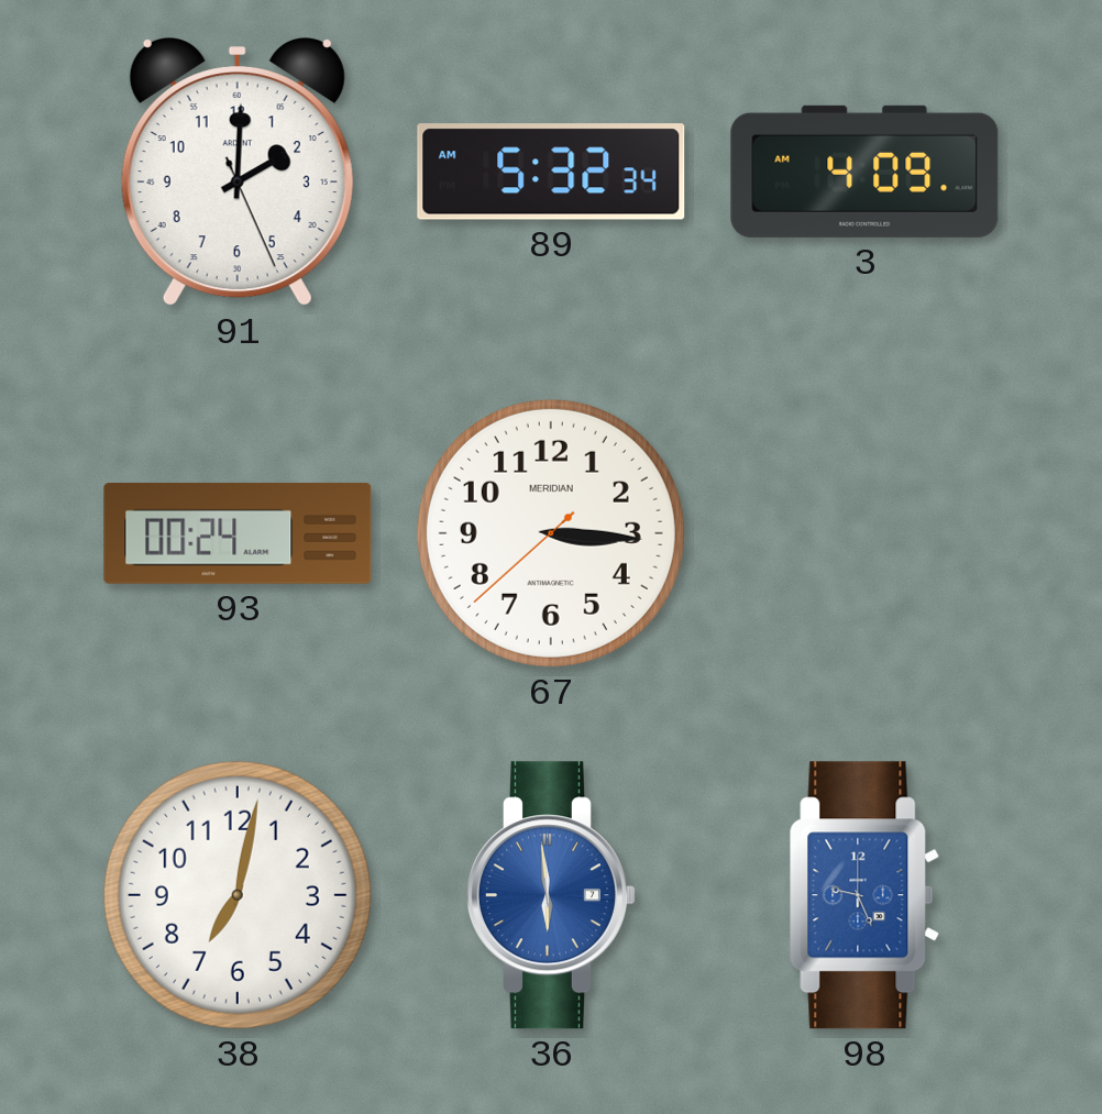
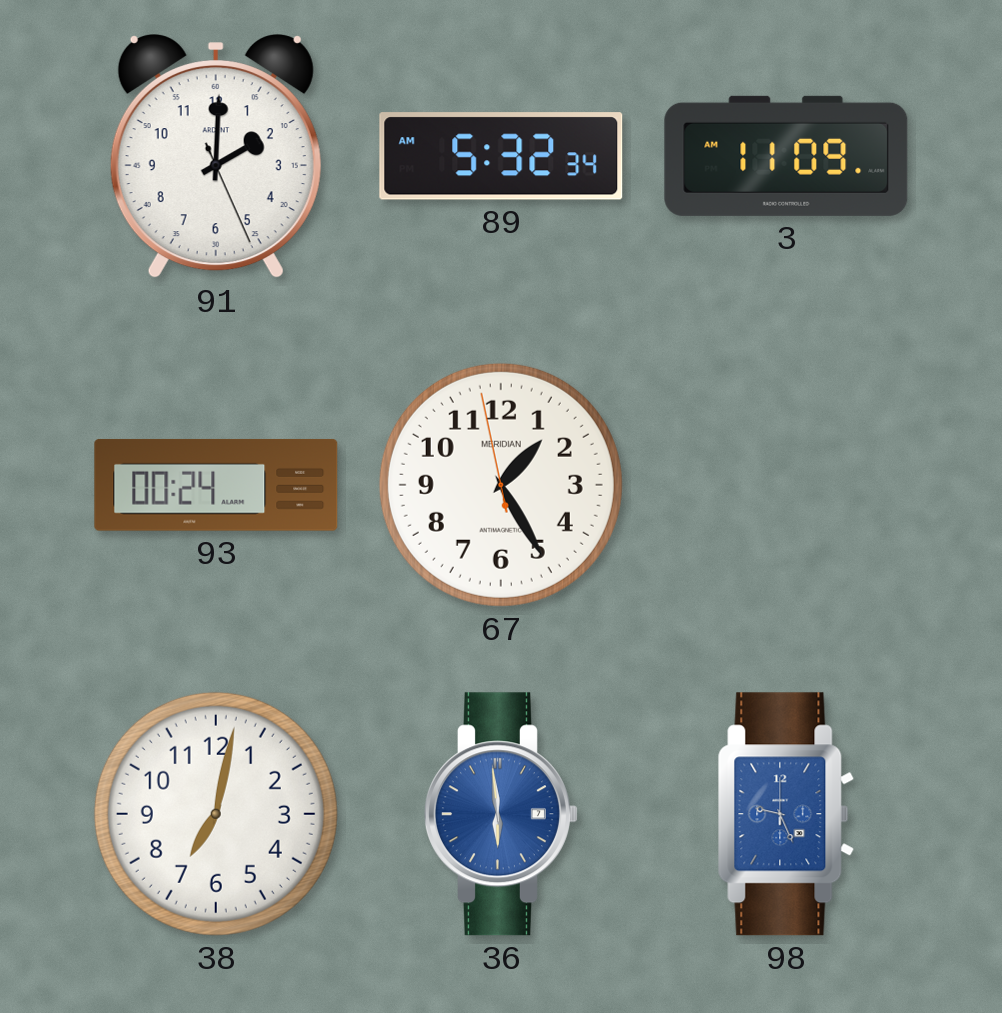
3: 4:09 -> 11:09 (786, 156)
67: 3:15 -> 1:24 (501, 485)
